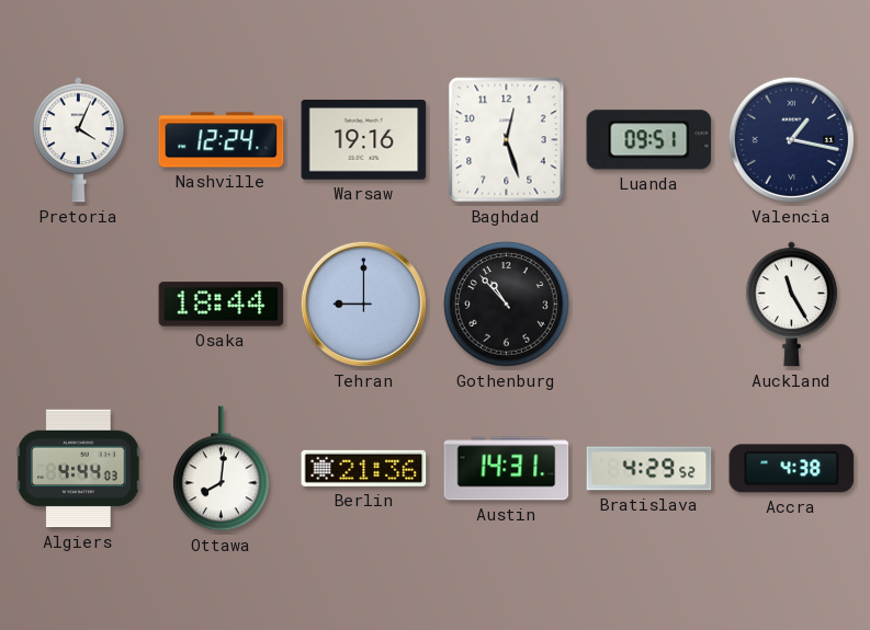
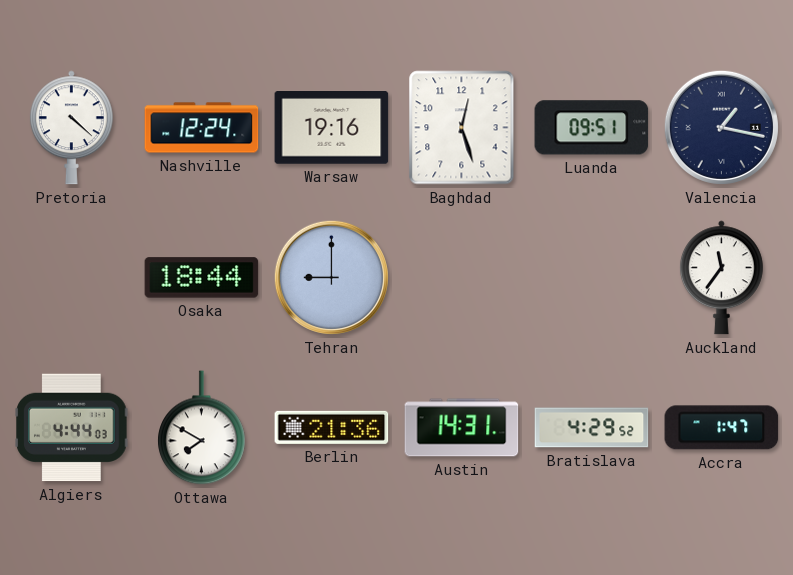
Pretoria: 4:04 -> 4:22 (71, 128)
Gothenburg: 10:53 -> none (507, 305)
Auckland: 11:25 -> 11:36 (721, 278)
Ottawa: 8:01 -> 7:50 (202, 428)
Accra: 4:38 -> 1:47 (722, 428)
